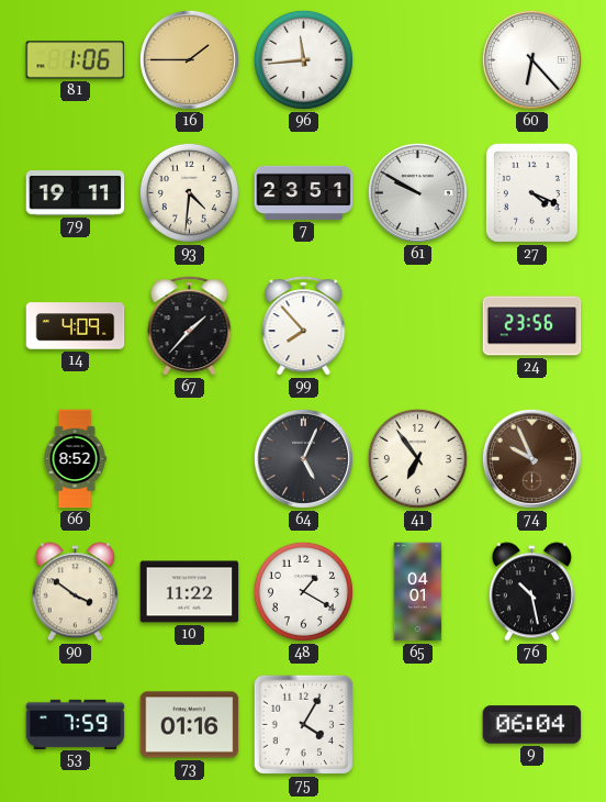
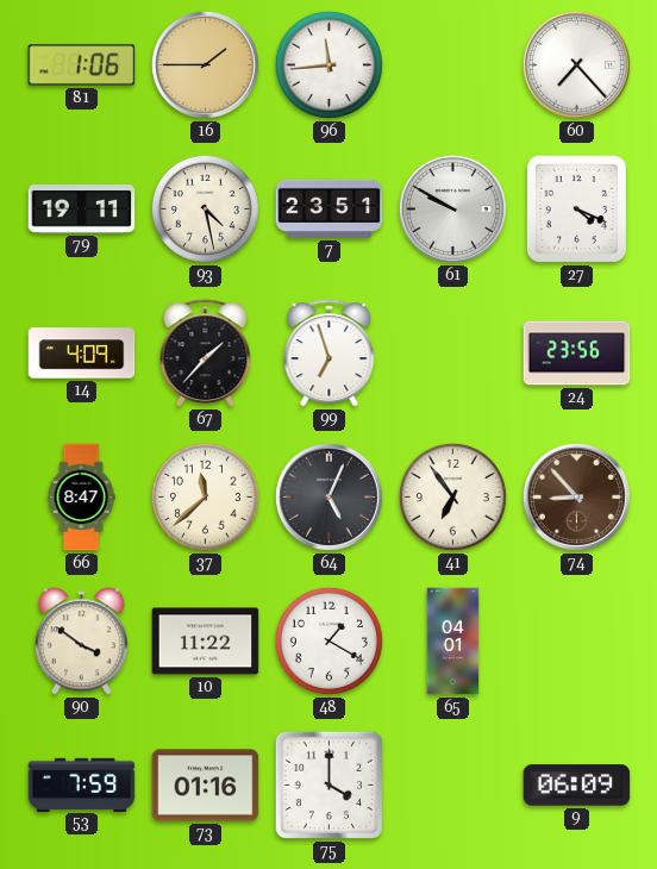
60: 6:23 -> 7:23 (576, 64)
93: 4:31 -> 4:28 (205, 208)
99: 7:53 -> 6:57 (330, 354)
66: 8:52 -> 8:47 (81, 498)
37: none -> 11:38 (205, 496)
74: 9:56 -> 8:53 (576, 496)
76: 10:28 -> none (531, 592)
75: 4:05 -> 4:00 (328, 784)
9: 06:04 -> 06:09 (577, 786)
